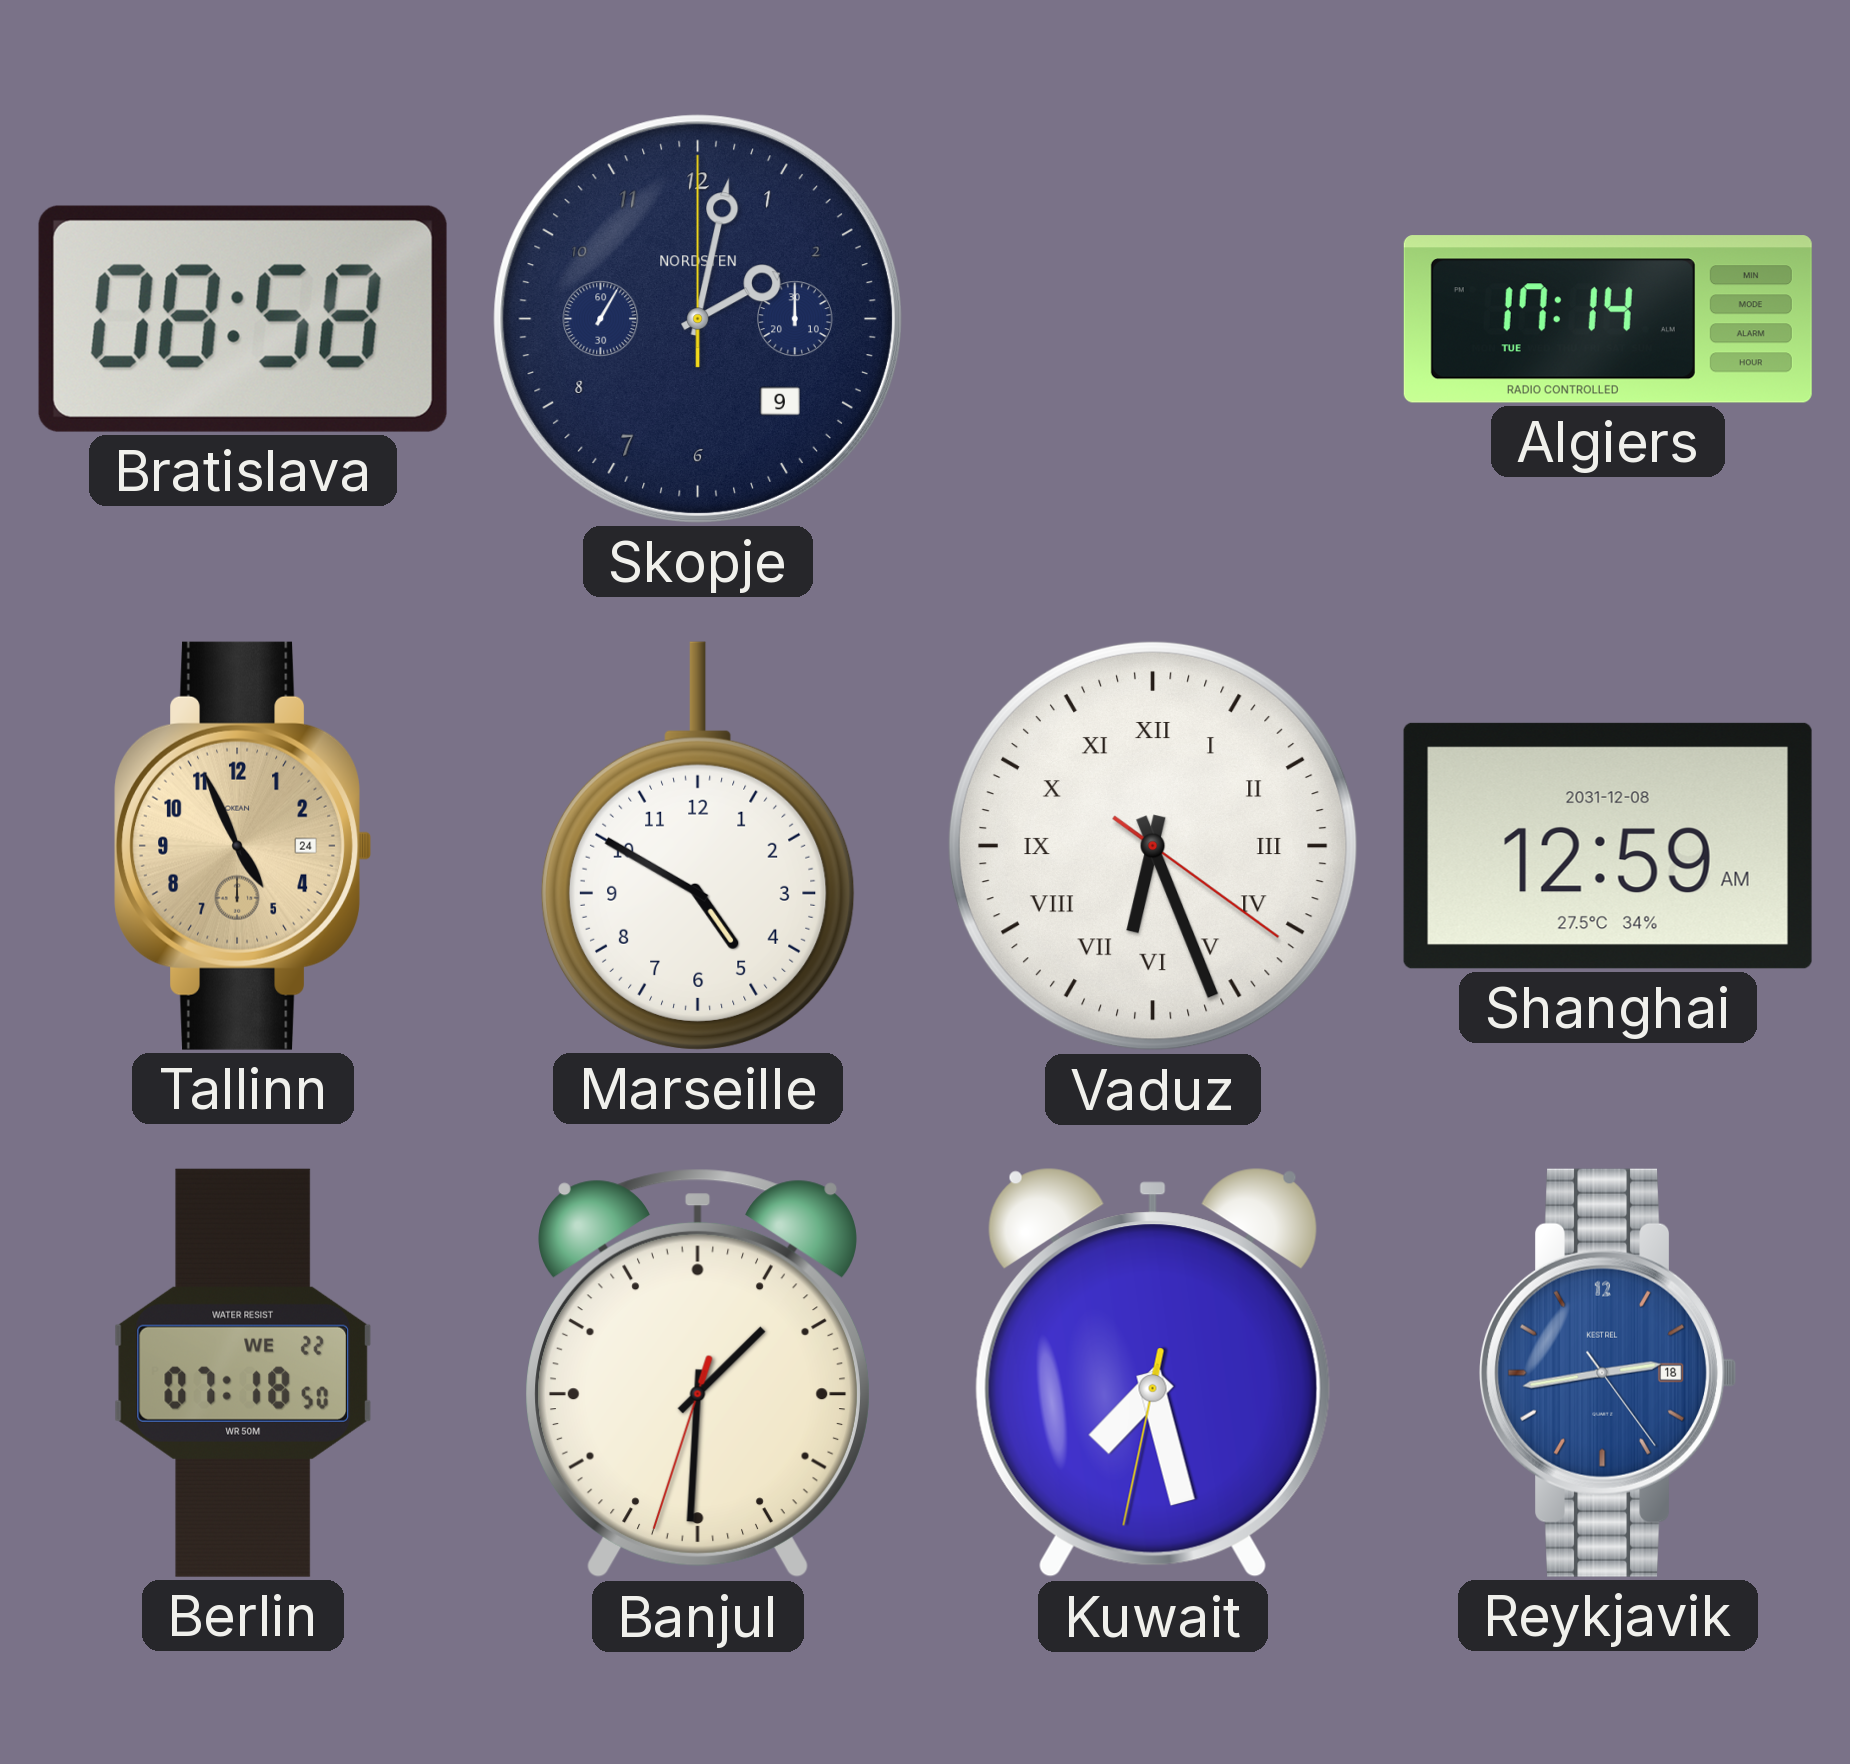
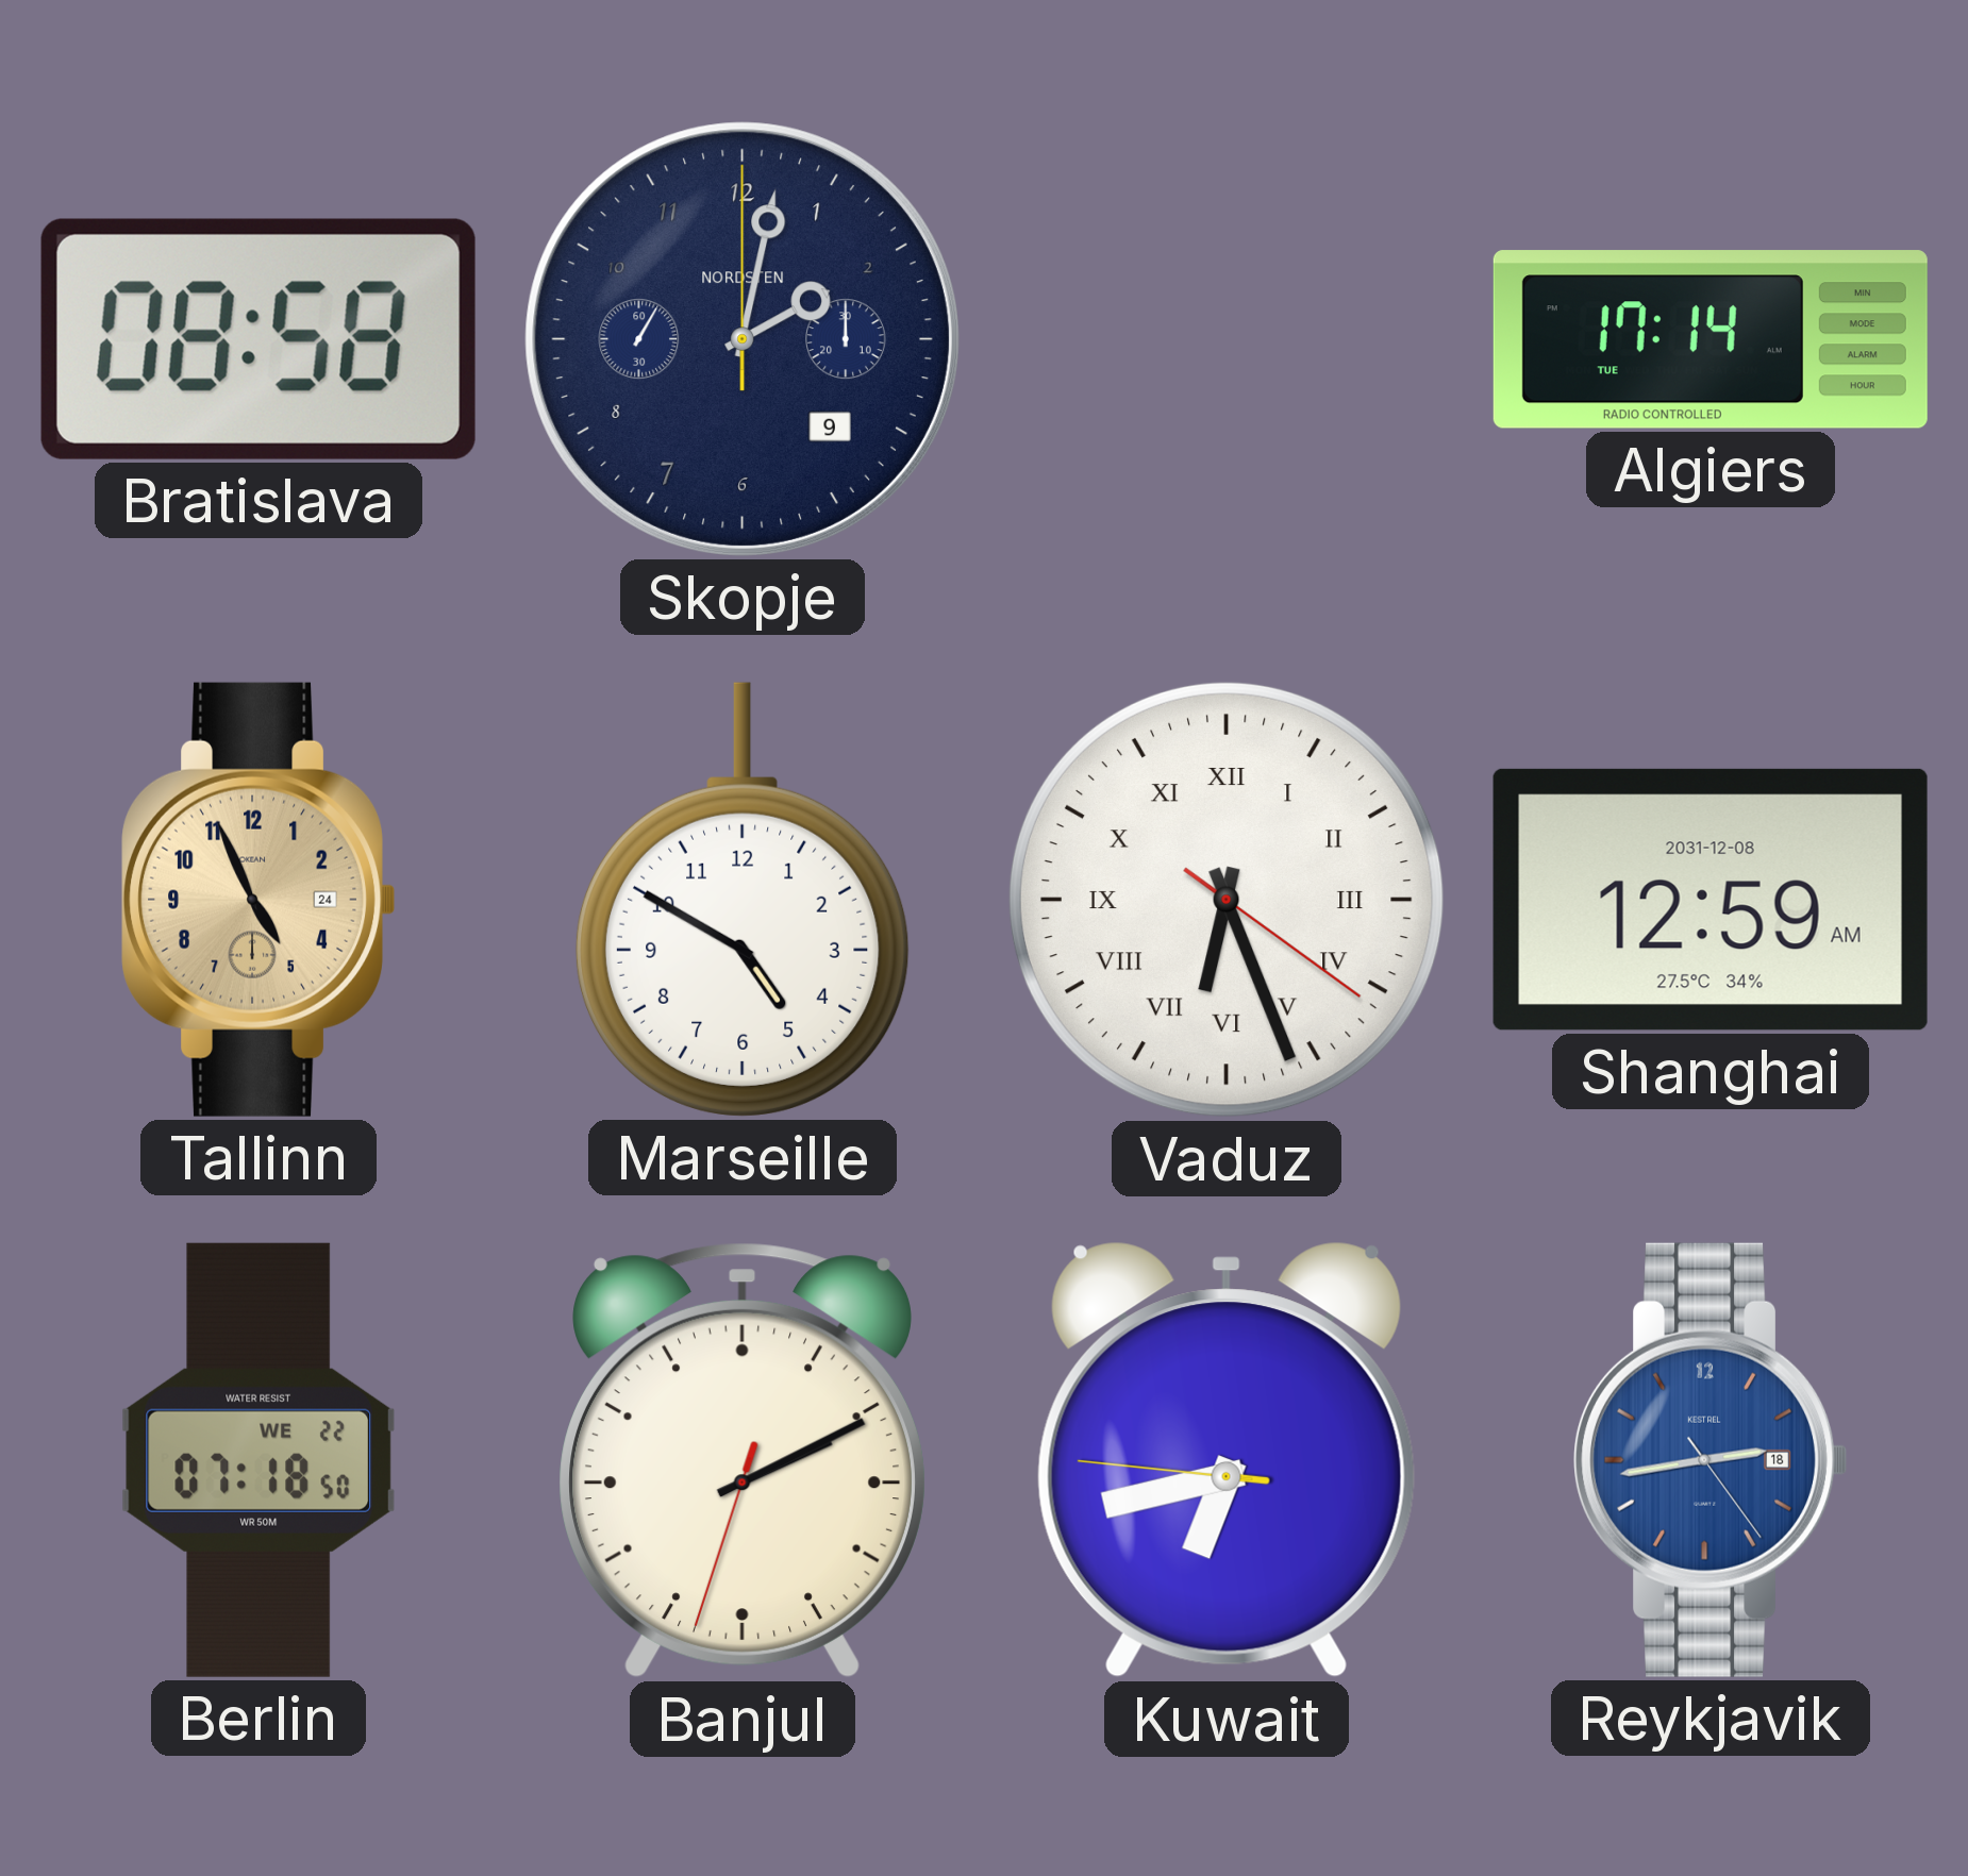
Banjul: 1:30 -> 2:10 (743, 1461)
Kuwait: 7:27 -> 6:42 (1227, 1460)
